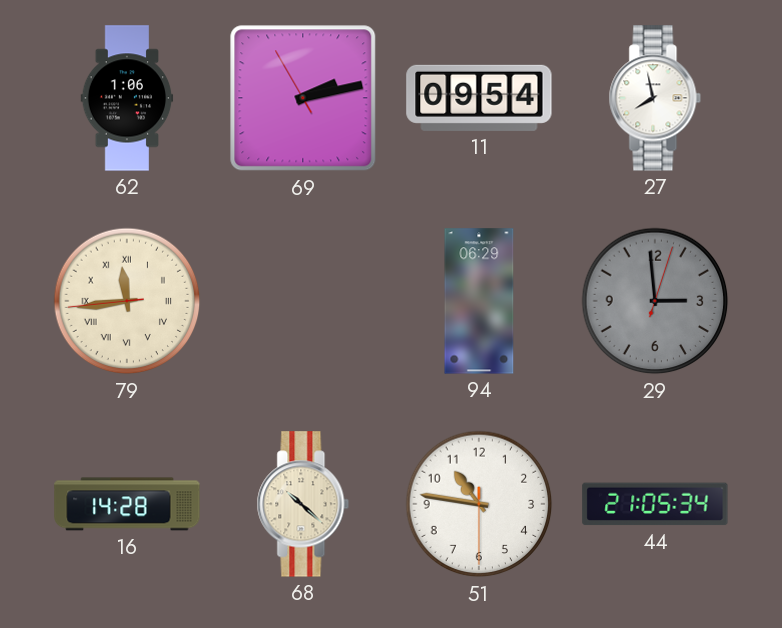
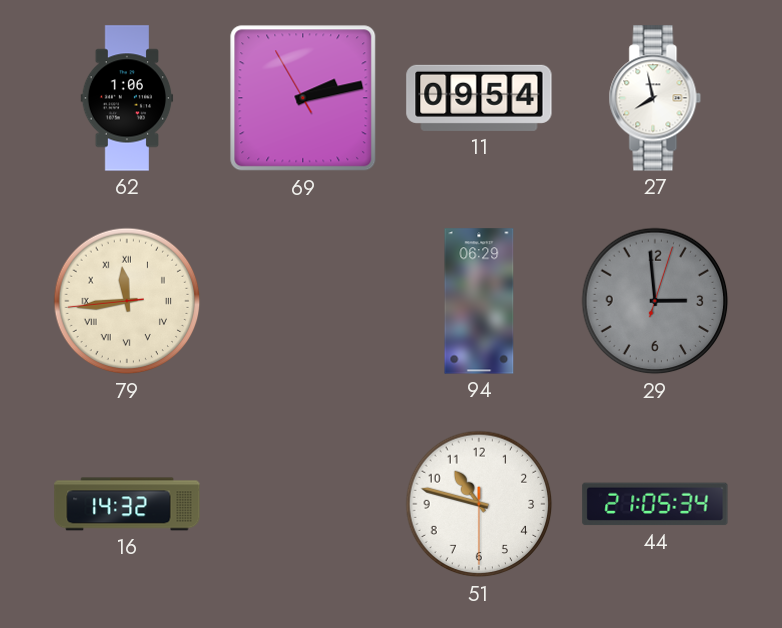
16: 14:28 -> 14:32 (127, 504)
68: 10:22 -> none (303, 504)
51: 10:46 -> 10:47 (479, 504)
